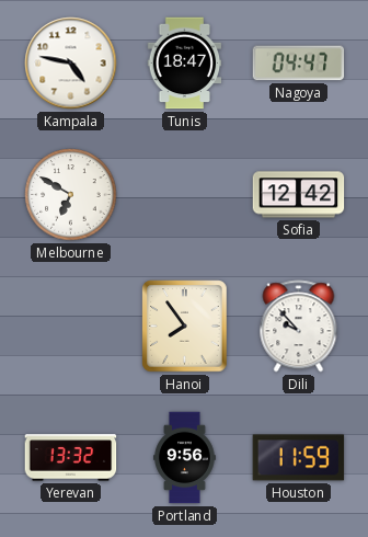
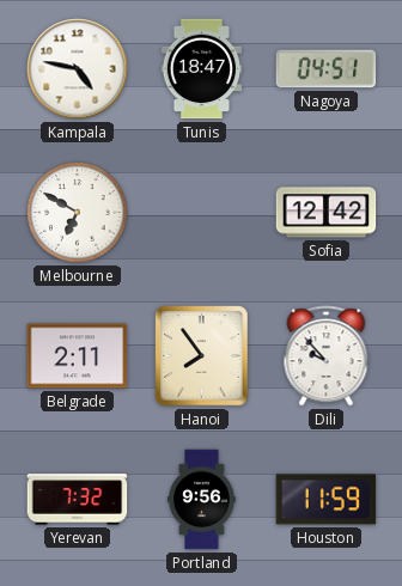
Nagoya: 04:47 -> 04:51 (327, 69)
Belgrade: none -> 2:11 (78, 356)
Yerevan: 13:32 -> 7:32 (78, 500)
